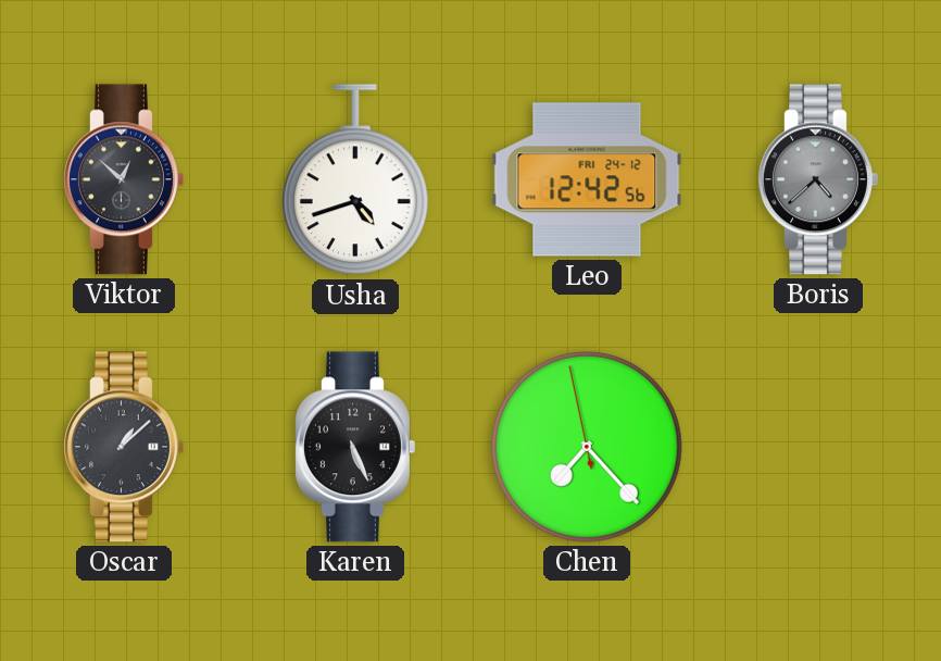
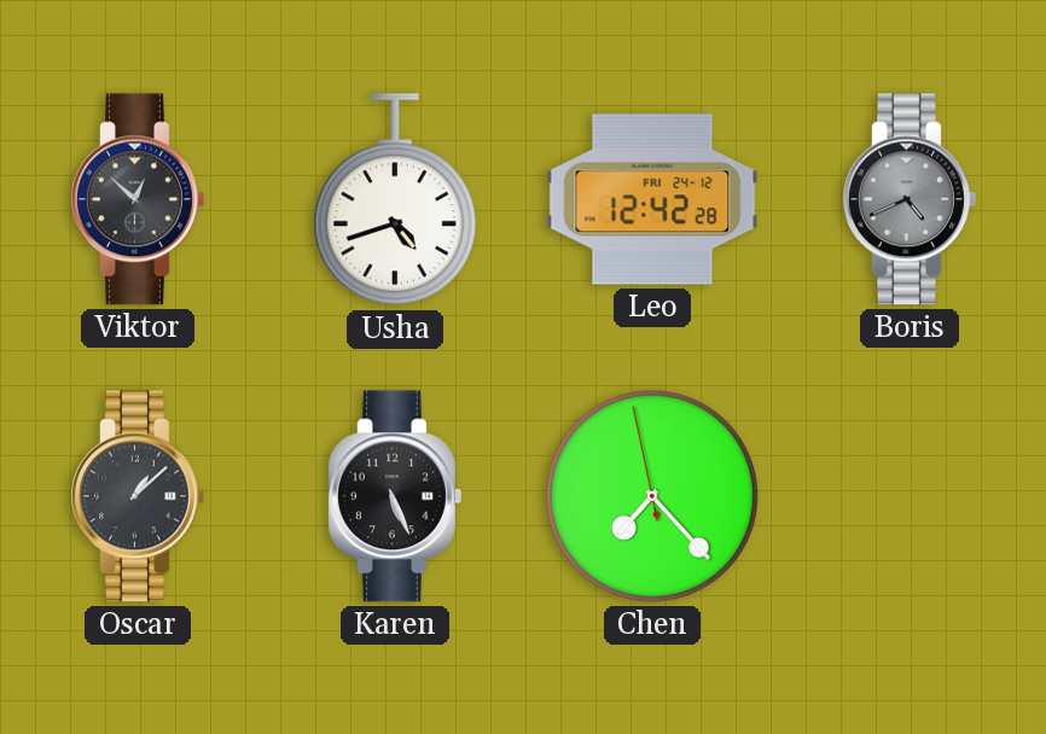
Leo: 12:42:56 -> 12:42:28 (652, 199)
Boris: 4:38 -> 4:41 (910, 199)
